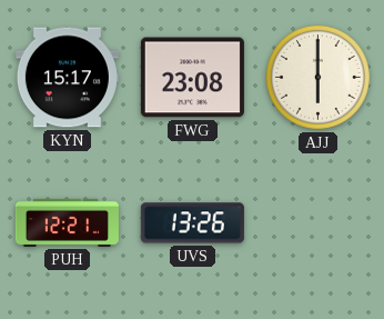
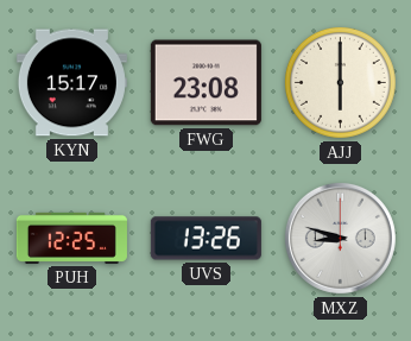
PUH: 12:21 -> 12:25 (71, 238)
MXZ: none -> 8:48 (340, 238)
